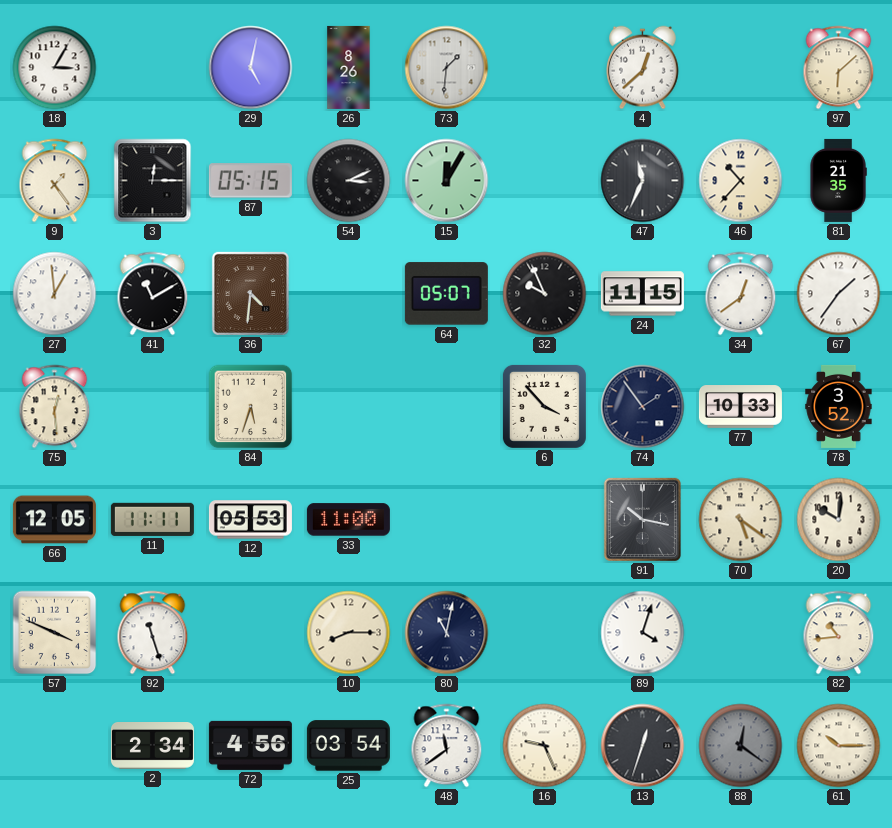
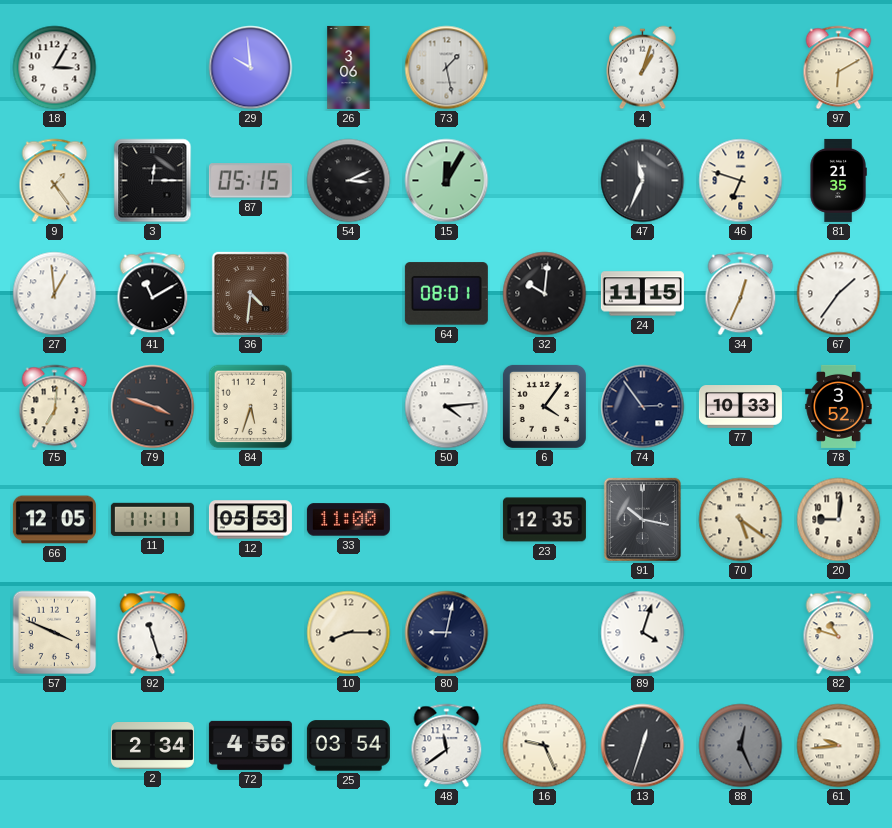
29: 5:02 -> 9:59 (251, 68)
26: 8:26 -> 3:06 (349, 67)
73: 1:31 -> 1:28 (447, 68)
4: 12:38 -> 1:03 (643, 68)
97: 6:08 -> 6:10 (839, 68)
46: 10:37 -> 6:48 (741, 181)
64: 05:07 -> 08:01 (446, 294)
32: 9:56 -> 10:01 (545, 294)
34: 12:39 -> 12:34 (741, 294)
75: 12:29 -> 7:01 (55, 407)
79: none -> 3:48 (153, 407)
50: none -> 4:14 (447, 407)
6: 3:53 -> 4:06 (544, 406)
74: 1:54 -> 2:54 (643, 407)
23: none -> 12:35 (544, 520)
20: 10:01 -> 9:01 (839, 520)
80: 11:02 -> 9:02 (447, 633)
82: 10:44 -> 10:48 (839, 633)
88: 12:21 -> 12:26 (741, 746)
61: 10:15 -> 9:44 (839, 746)
